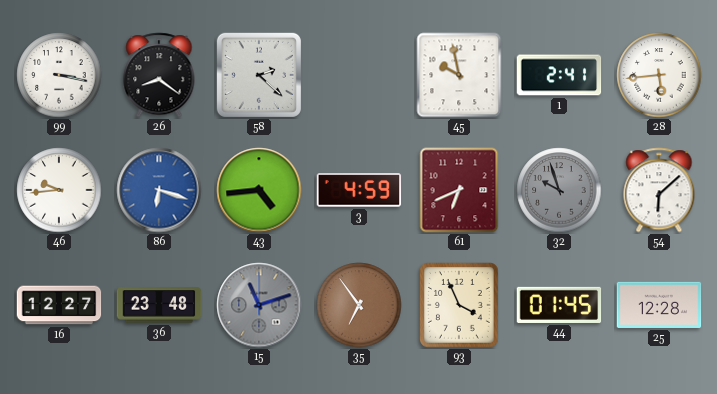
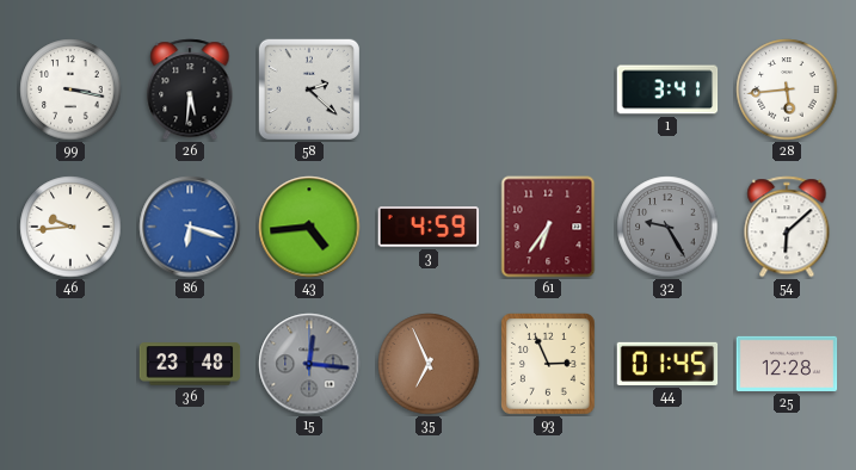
26: 8:21 -> 5:31 (190, 89)
45: 9:58 -> none (459, 75)
1: 2:41 -> 3:41 (667, 89)
61: 6:41 -> 6:36 (548, 227)
32: 9:57 -> 9:25 (667, 227)
16: 12:27 -> none (59, 305)
15: 11:12 -> 12:16 (309, 364)
35: 6:54 -> 6:56 (429, 364)
93: 3:56 -> 2:56 (549, 365)
